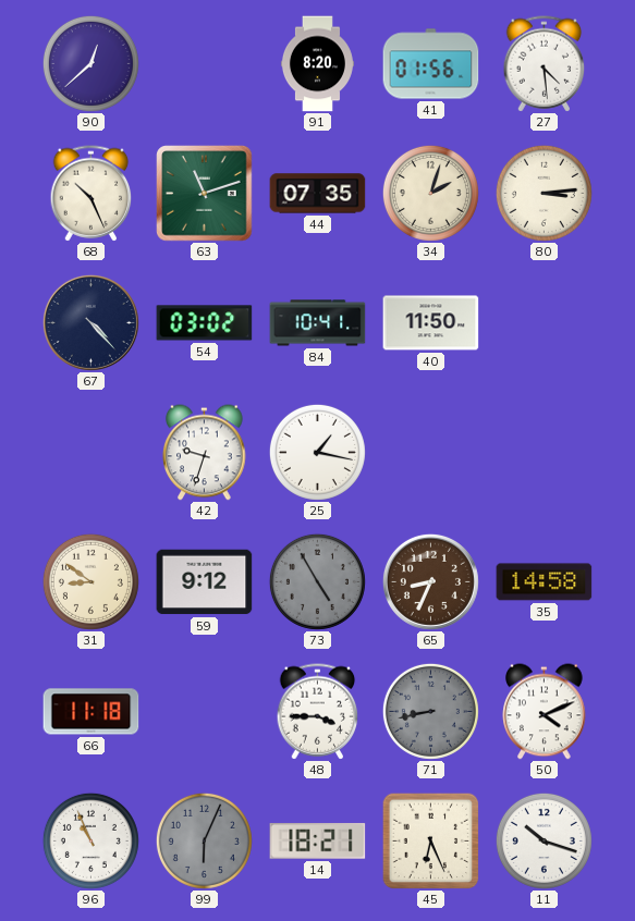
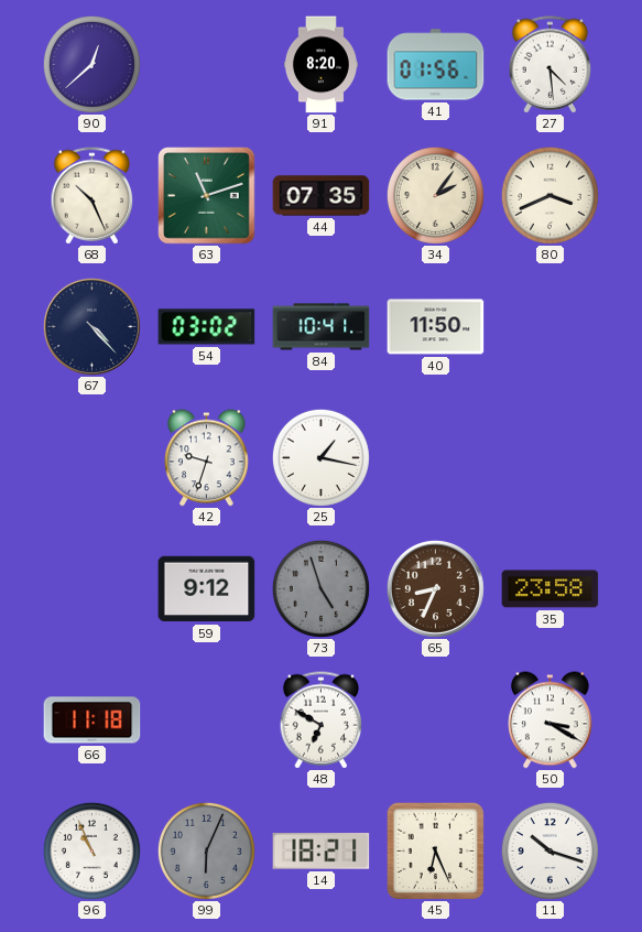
34: 2:03 -> 2:06 (435, 195)
80: 3:14 -> 3:41 (549, 195)
31: 8:51 -> none (90, 581)
73: 4:55 -> 4:57 (320, 588)
35: 14:58 -> 23:58 (551, 589)
48: 3:45 -> 6:50 (322, 720)
71: 8:43 -> none (430, 711)
50: 4:11 -> 3:20 (551, 720)
